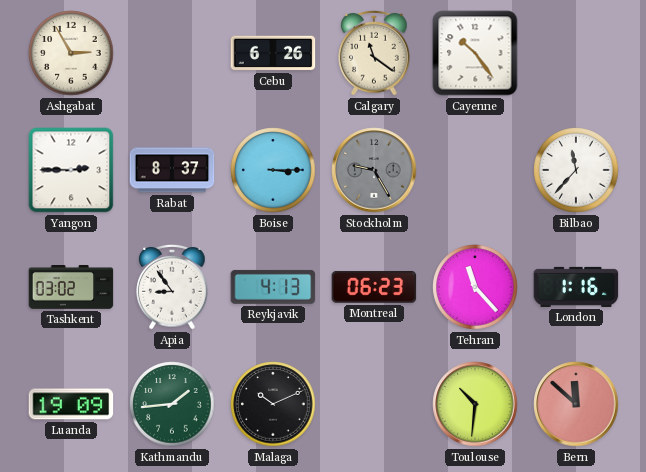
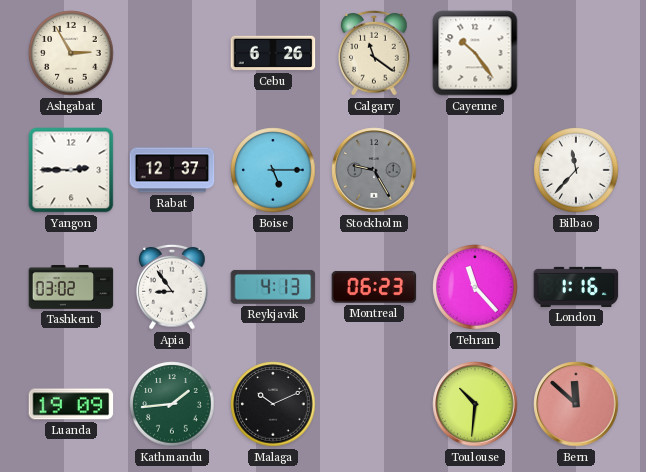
Rabat: 8:37 -> 12:37 (172, 170)
Boise: 3:15 -> 5:15 (273, 170)
